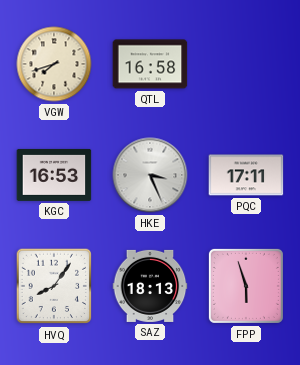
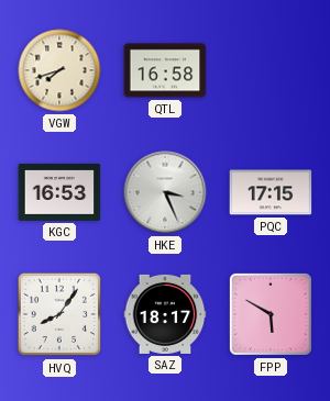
PQC: 17:11 -> 17:15 (271, 192)
SAZ: 18:13 -> 18:17 (165, 314)
FPP: 5:57 -> 5:50 (271, 314)
